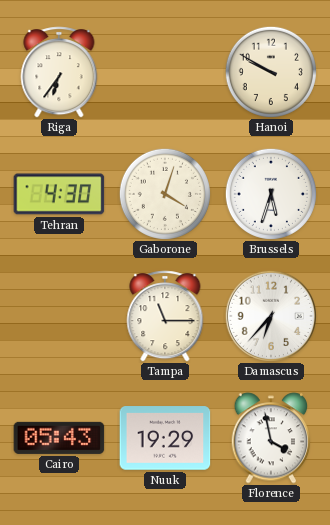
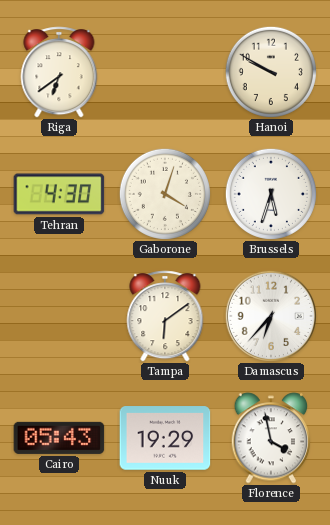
Riga: 6:36 -> 6:39 (59, 72)
Tampa: 11:15 -> 6:09 (165, 316)
